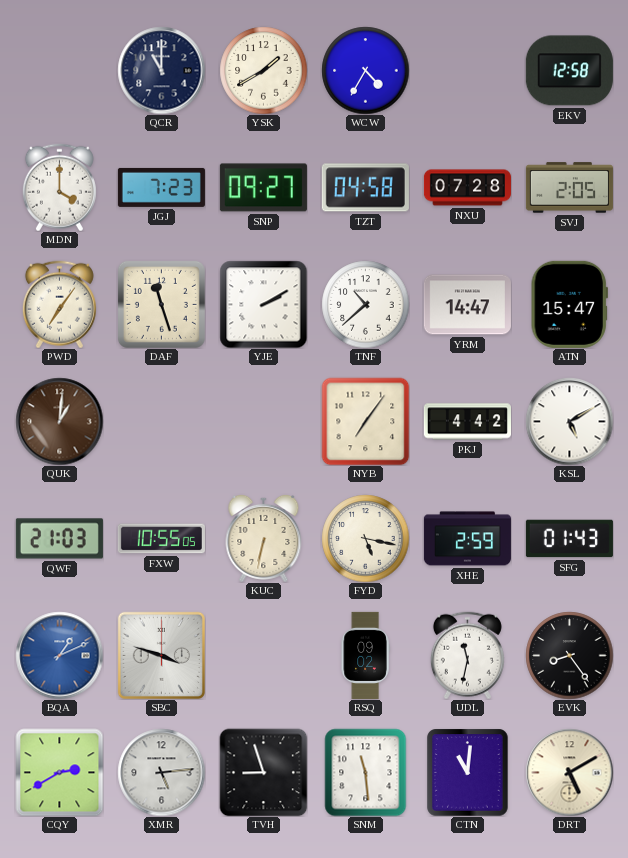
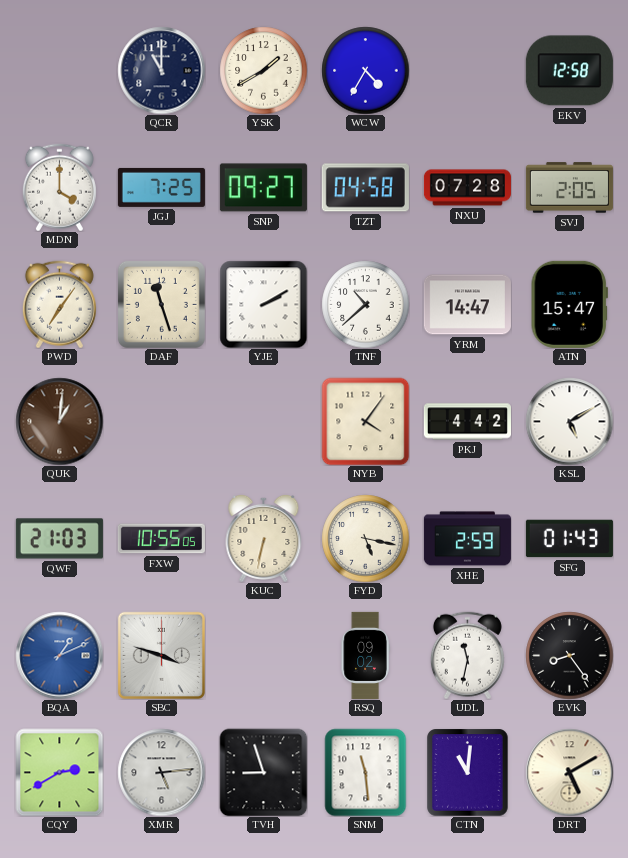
JGJ: 7:23 -> 7:25 (161, 187)
NYB: 7:06 -> 4:06 (365, 421)
